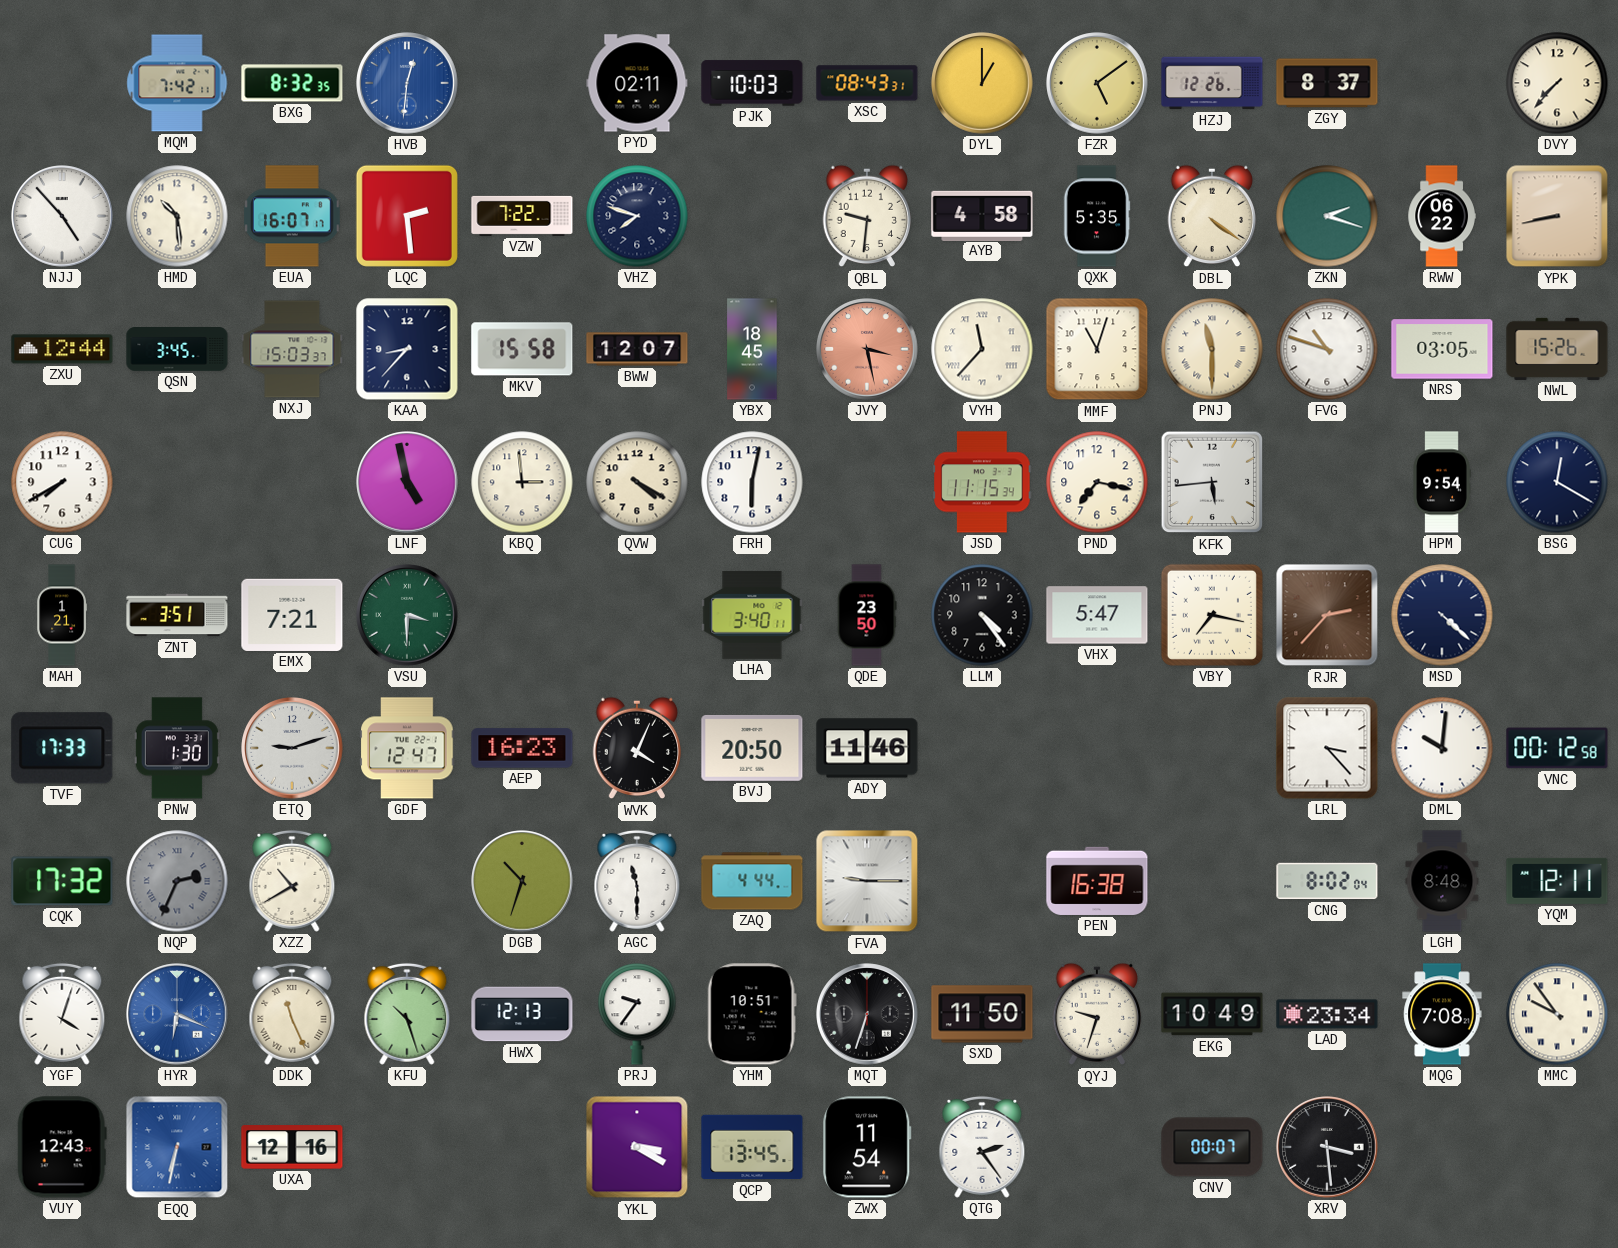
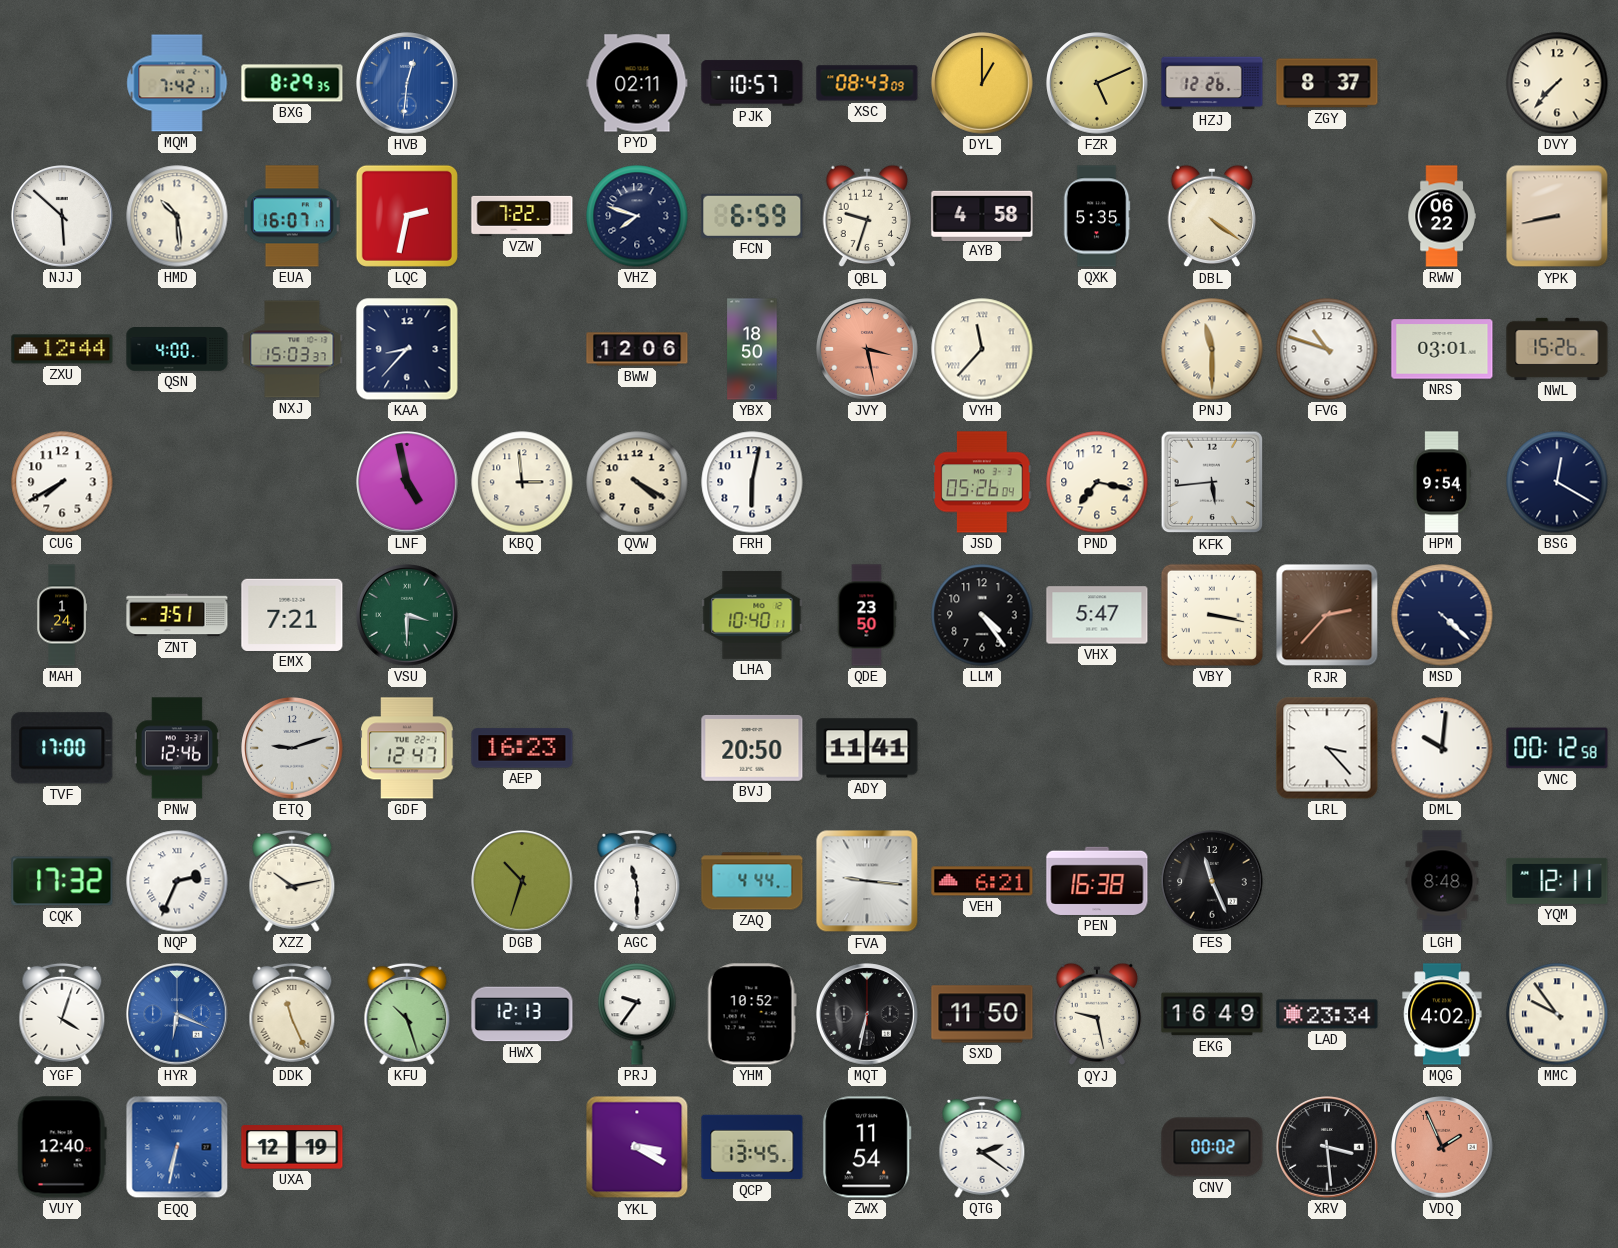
BXG: 8:32 -> 8:29 (292, 83)
PJK: 10:03 -> 10:57 (752, 83)
XSC: 08:43:31 -> 08:43:09 (867, 83)
FZR: 5:09 -> 5:11 (1097, 83)
NJJ: 4:53 -> 5:52 (62, 216)
LQC: 2:29 -> 2:32 (407, 216)
FCN: none -> 6:59 (752, 216)
QBL: 9:31 -> 9:33 (867, 216)
ZKN: 2:18 -> none (1327, 216)
QSN: 3:45 -> 4:00 (177, 350)
MKV: 15:58 -> none (522, 349)
BWW: 12:07 -> 12:06 (637, 349)
YBX: 18:45 -> 18:50 (752, 349)
MMF: 11:03 -> none (1097, 349)
NRS: 03:05 -> 03:01 (1442, 349)
JSD: 11:15 -> 05:26 (982, 482)
MAH: 1:21 -> 1:24 (62, 615)
LHA: 3:40 -> 10:40 (752, 615)
VBY: 7:17 -> 3:17 (1212, 615)
TVF: 17:33 -> 17:00 (62, 748)
PNW: 1:30 -> 12:46 (177, 748)
WVK: 4:04 -> none (637, 748)
ADY: 11:46 -> 11:41 (867, 748)
NQP dial: grey -> white (177, 881)
XZZ: 10:40 -> 10:13 (292, 881)
FVA: 9:15 -> 9:16 (867, 881)
VEH: none -> 6:21 (982, 881)
FES: none -> 11:26 (1212, 881)
CNG: 8:02 -> none (1327, 881)
YHM: 10:51 -> 10:52 (752, 1014)
MQT: 6:33 -> 6:32 (867, 1014)
QYJ: 9:33 -> 9:28 (1097, 1014)
EKG: 10:49 -> 16:49 (1212, 1014)
MQG: 7:08 -> 4:02 (1442, 1014)
VUY: 12:43 -> 12:40 (62, 1147)
UXA: 12:16 -> 12:19 (292, 1147)
QTG: 2:24 -> 2:21 (982, 1147)
CNV: 00:07 -> 00:02 (1212, 1147)
VDQ: none -> 1:56 (1442, 1147)
